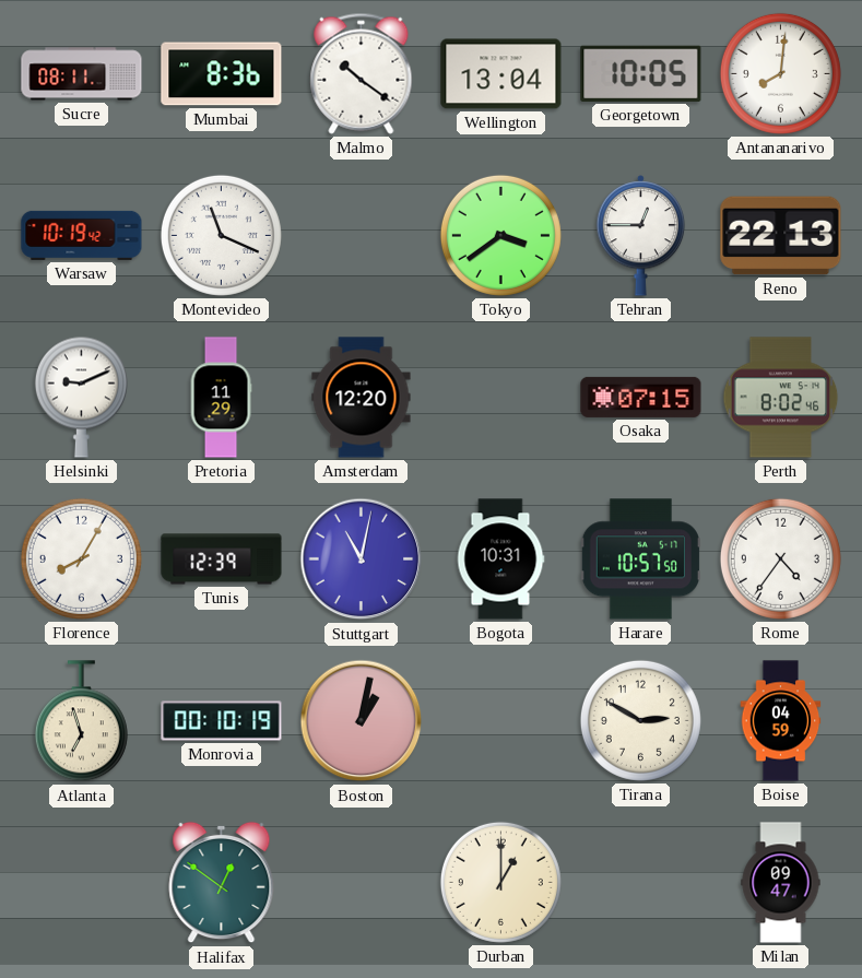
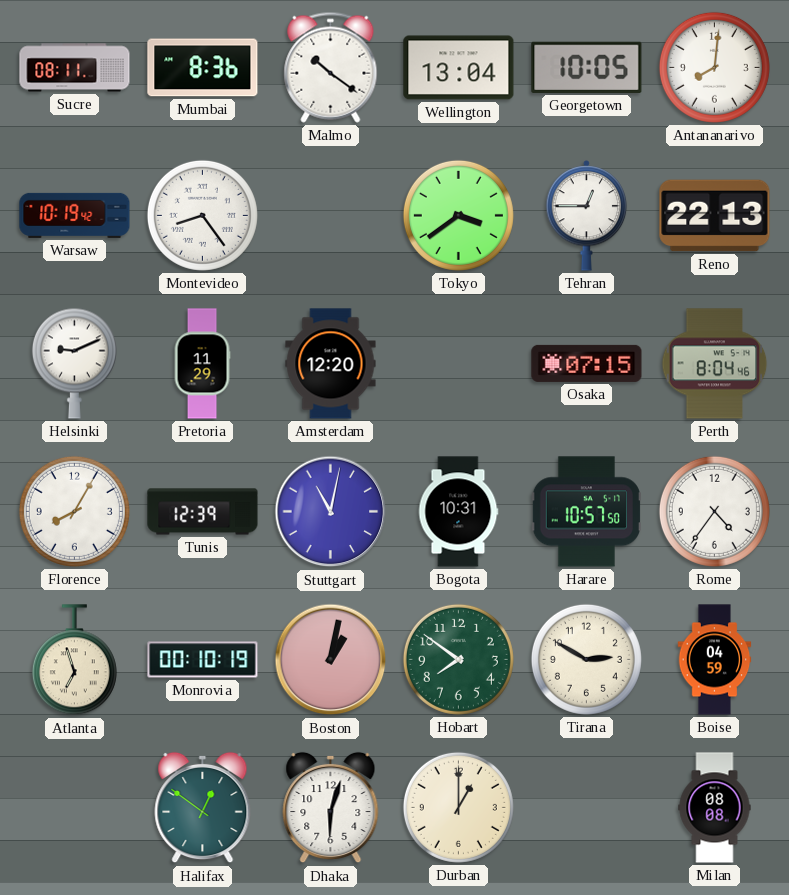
Montevideo: 11:19 -> 8:24 (202, 215)
Perth: 8:02 -> 8:04 (715, 364)
Hobart: none -> 7:51 (458, 659)
Dhaka: none -> 6:03 (331, 808)
Milan: 09:47 -> 08:08 (715, 808)
